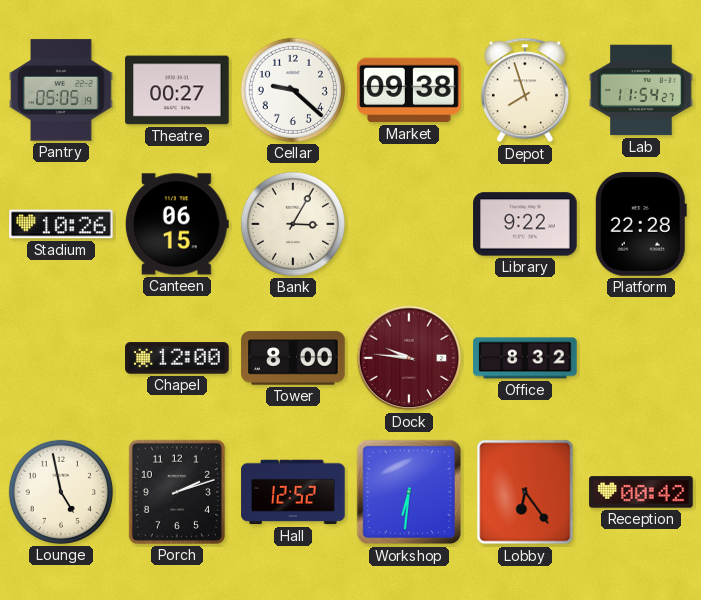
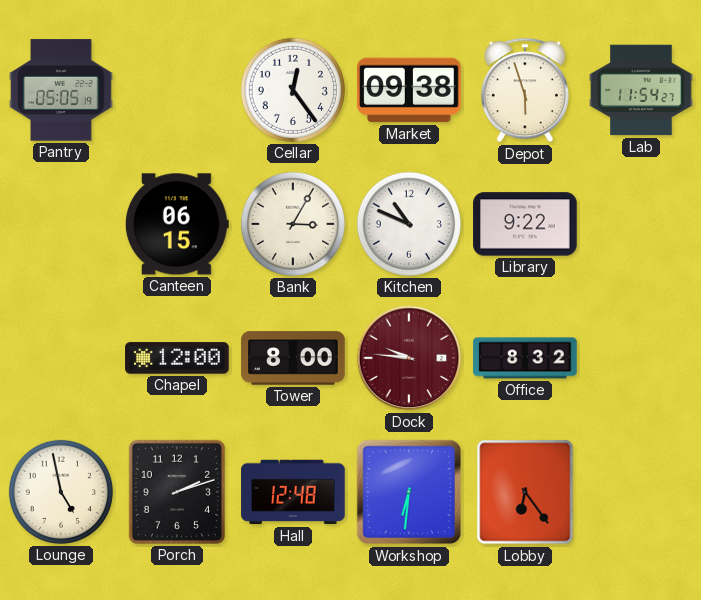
Theatre: 00:27 -> none (177, 90)
Cellar: 9:22 -> 12:24 (293, 90)
Depot: 7:57 -> 5:57 (525, 90)
Stadium: 10:26 -> none (61, 224)
Kitchen: none -> 10:49 (409, 224)
Platform: 22:28 -> none (641, 224)
Hall: 12:52 -> 12:48 (293, 492)
Reception: 00:42 -> none (641, 492)
